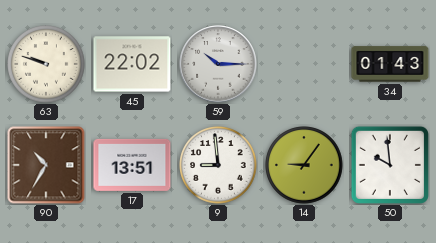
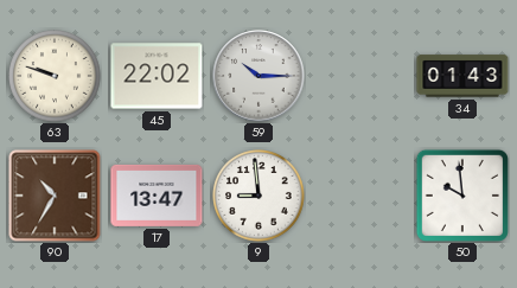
17: 13:51 -> 13:47 (157, 196)
14: 9:06 -> none (304, 165)
